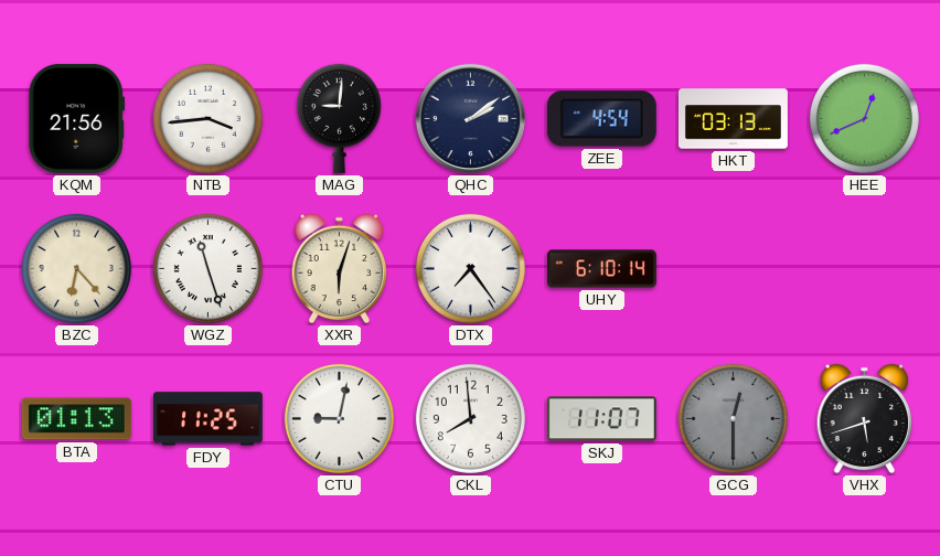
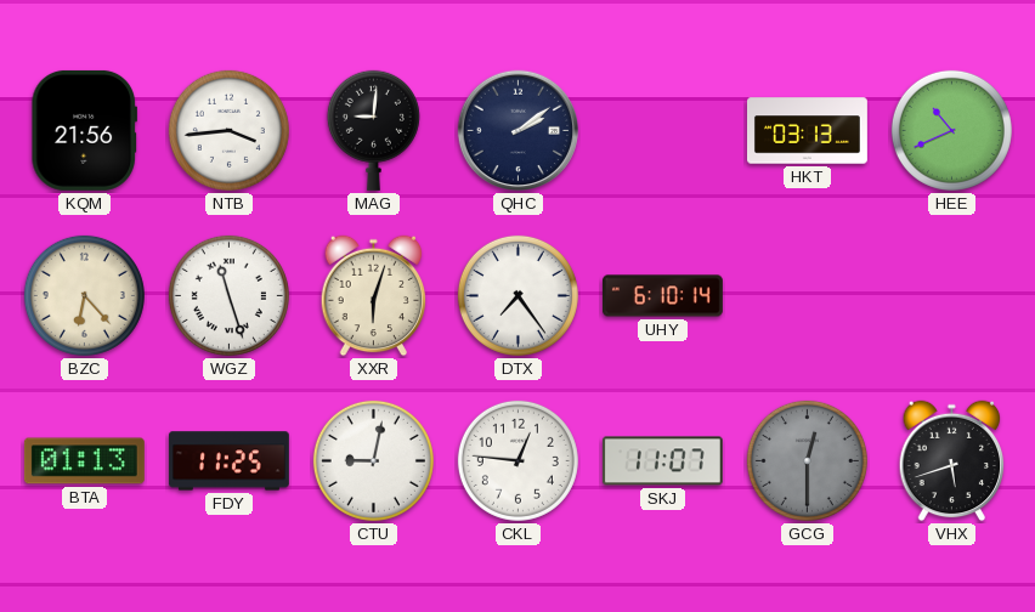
ZEE: 4:54 -> none (601, 119)
HEE: 12:41 -> 10:41 (951, 130)
CKL: 7:59 -> 12:46 (517, 460)
